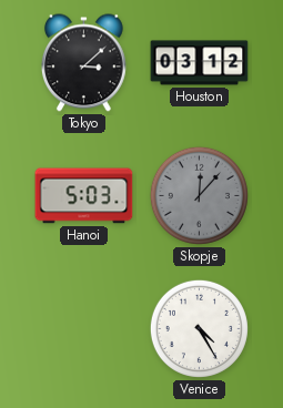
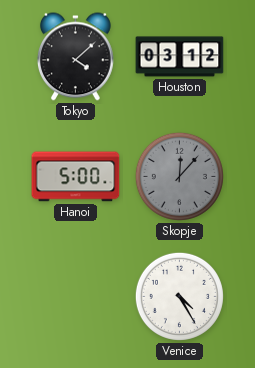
Tokyo: 3:08 -> 4:08 (75, 57)
Hanoi: 5:03 -> 5:00 (76, 177)
